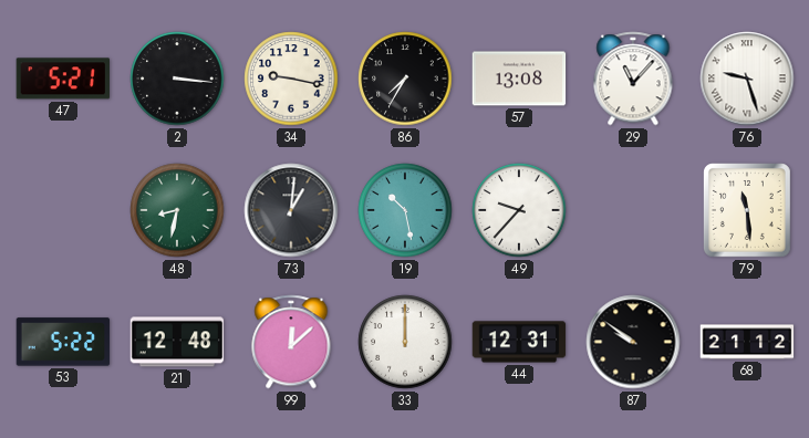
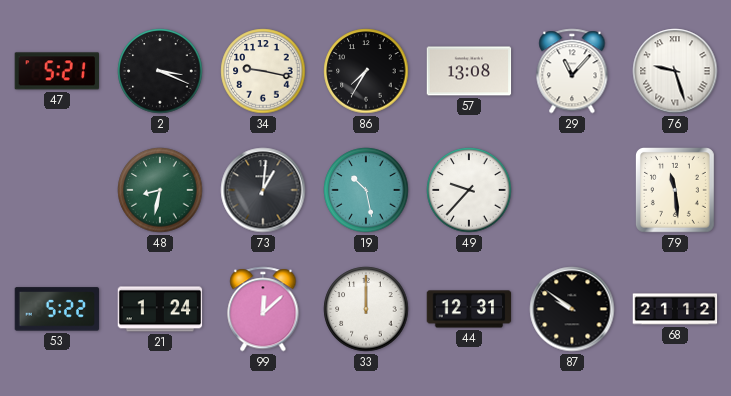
2: 3:16 -> 3:19 (160, 71)
21: 12:48 -> 1:24 (160, 309)
